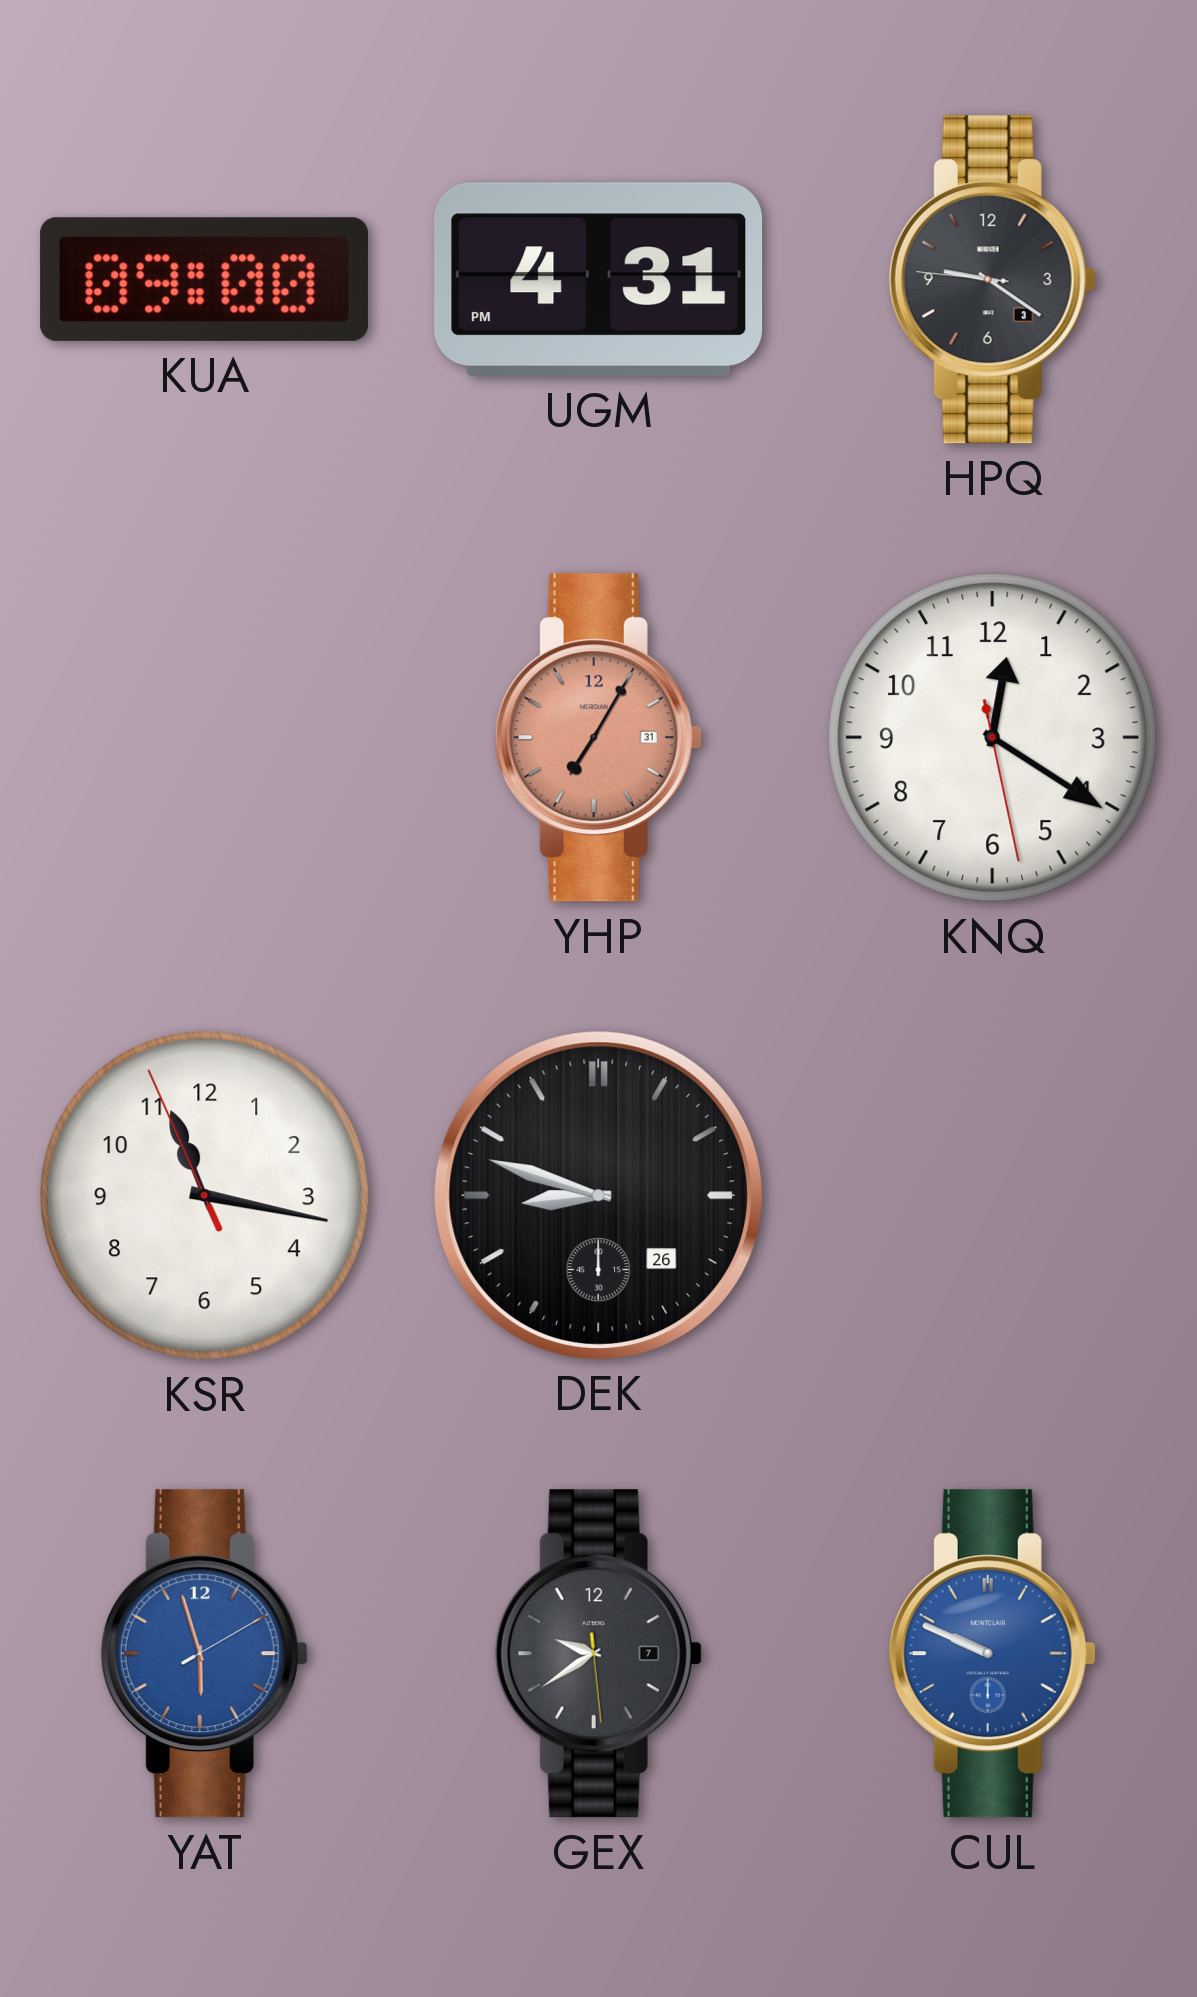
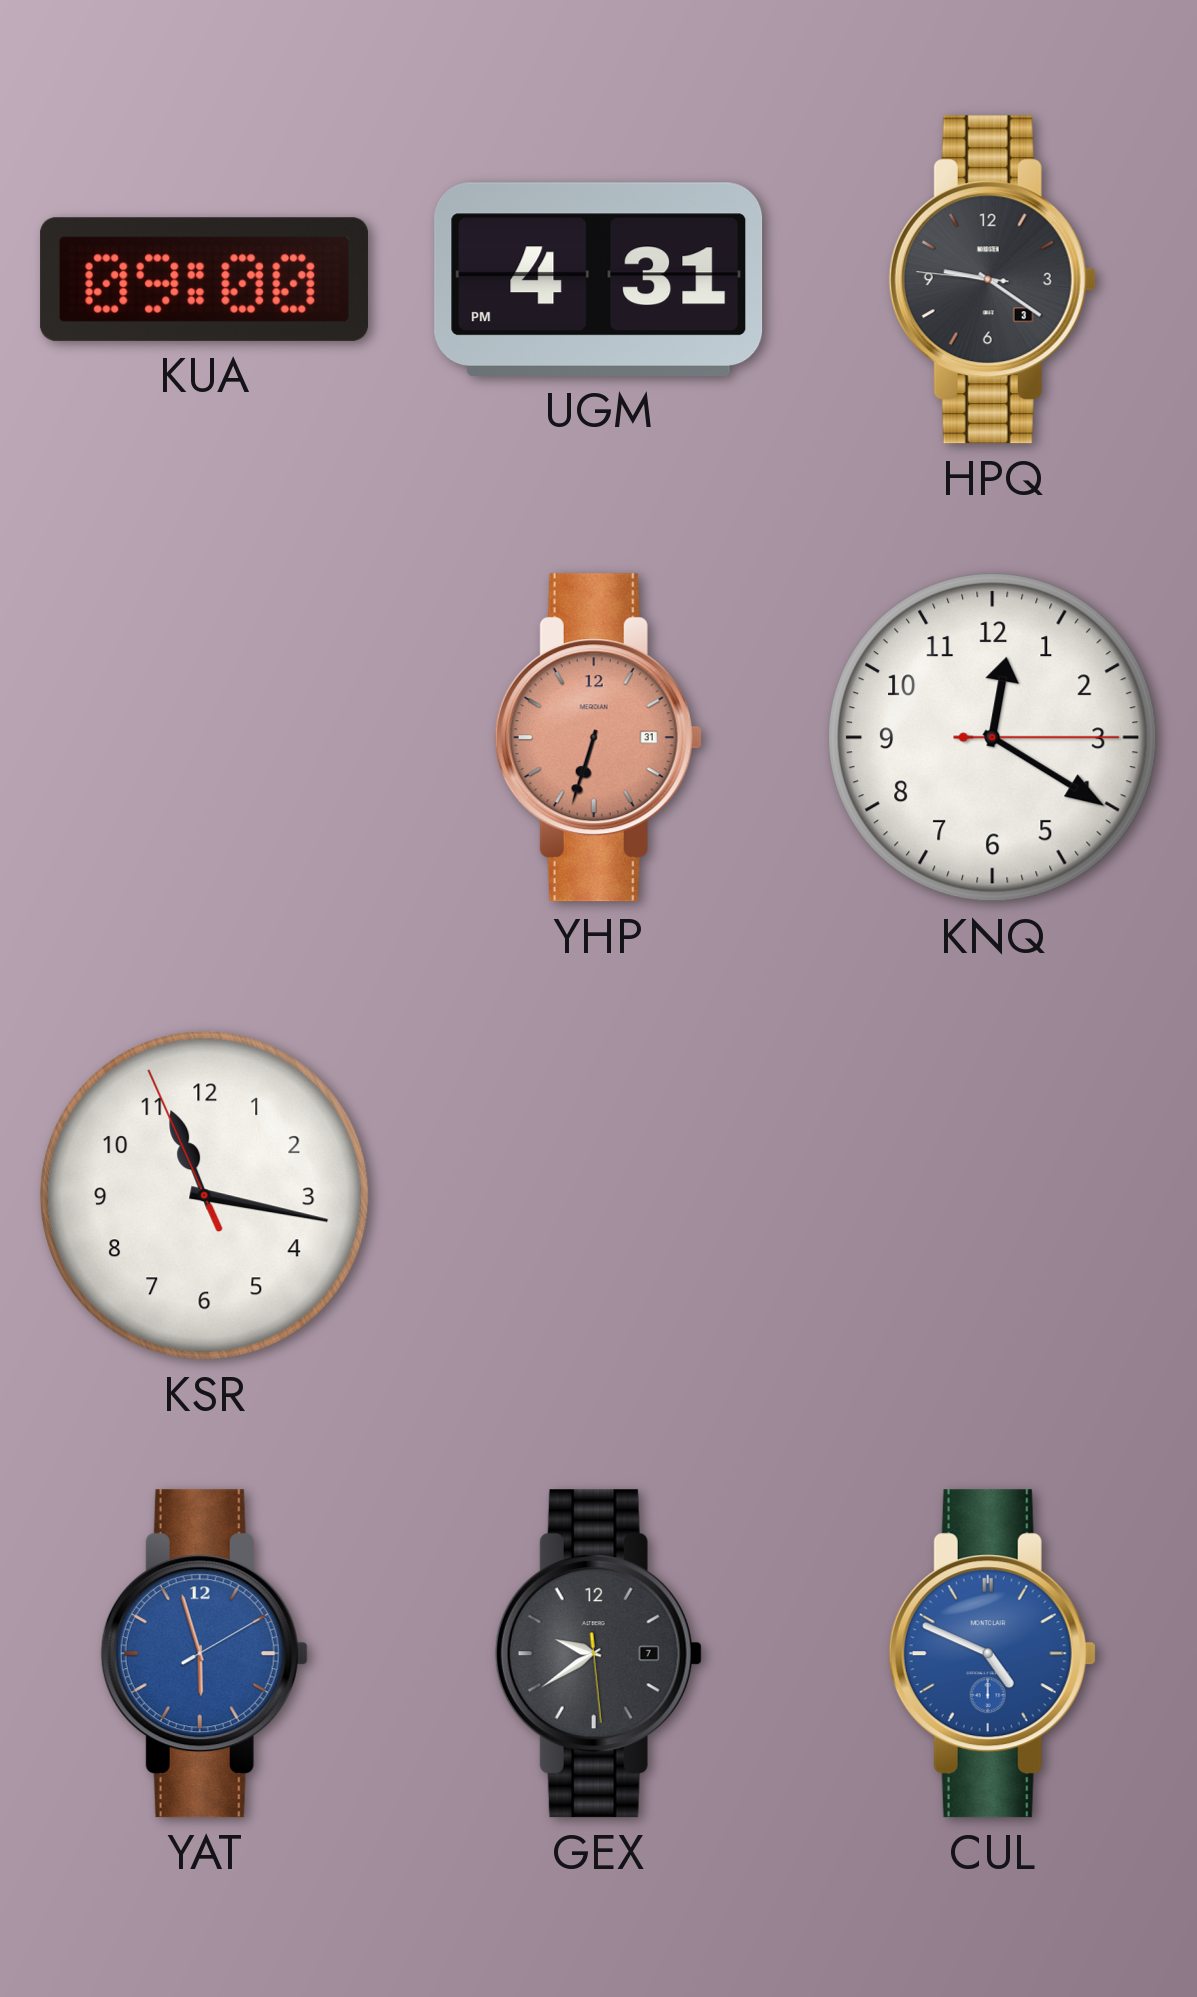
YHP: 7:05 -> 6:33 (598, 738)
KNQ: 12:20:28 -> 12:20:15 (993, 738)
DEK: 8:48 -> none (598, 1195)
CUL: 9:49 -> 4:49 (992, 1654)
